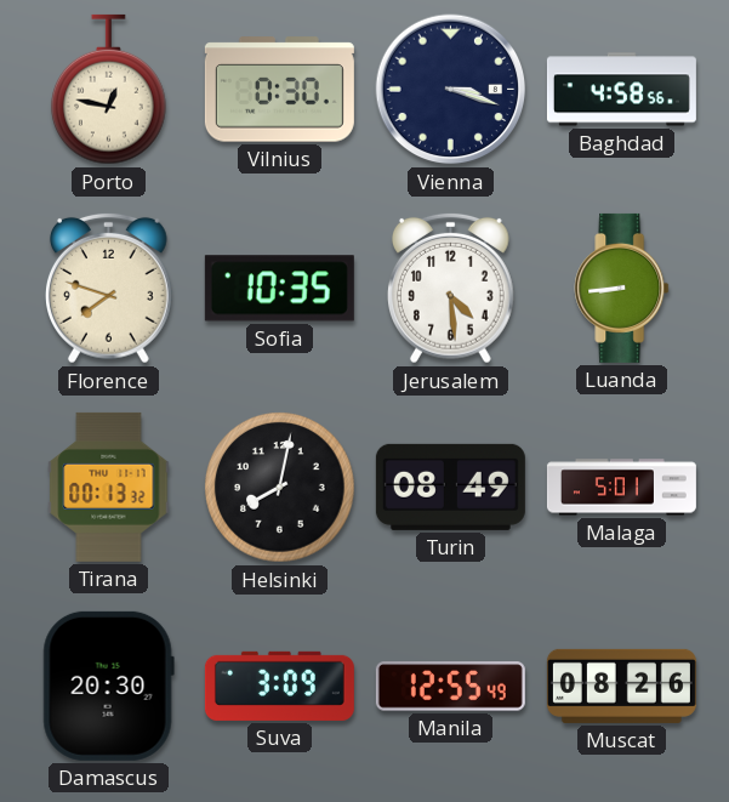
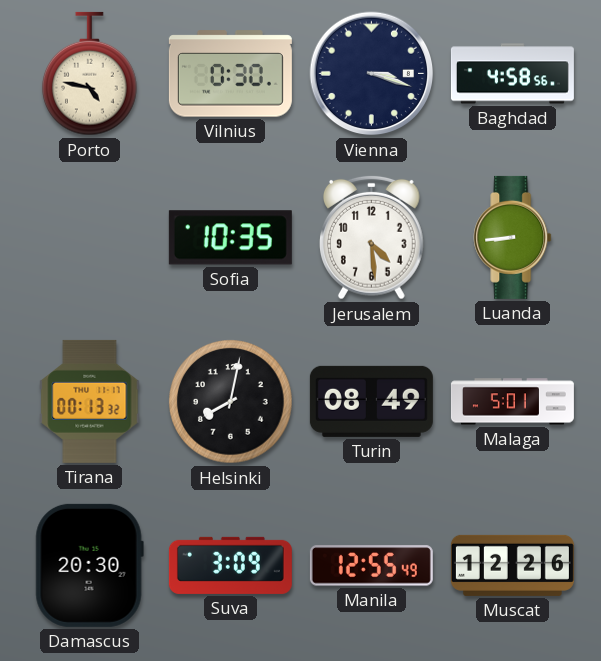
Porto: 12:47 -> 4:47 (90, 74)
Florence: 7:48 -> none (109, 288)
Muscat: 08:26 -> 12:26 (512, 565)
